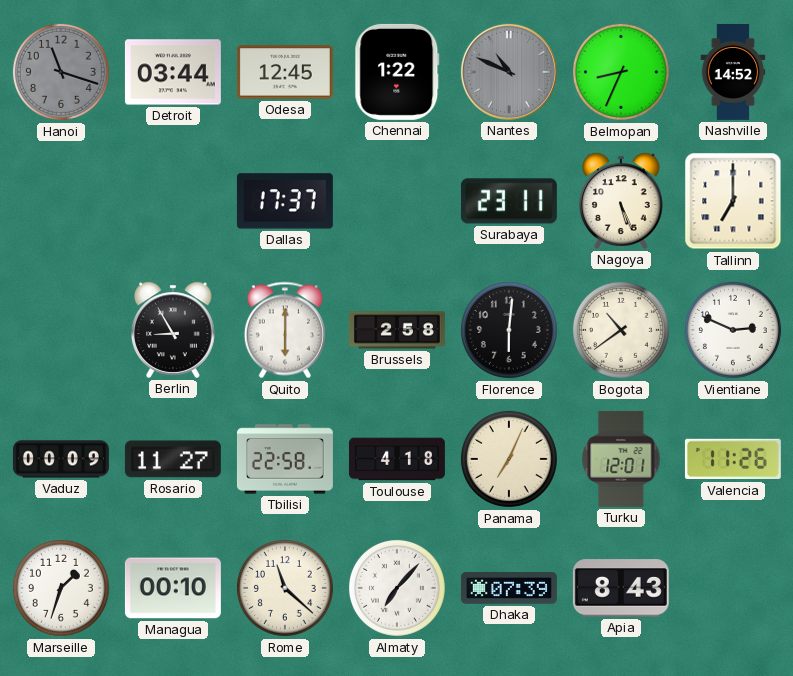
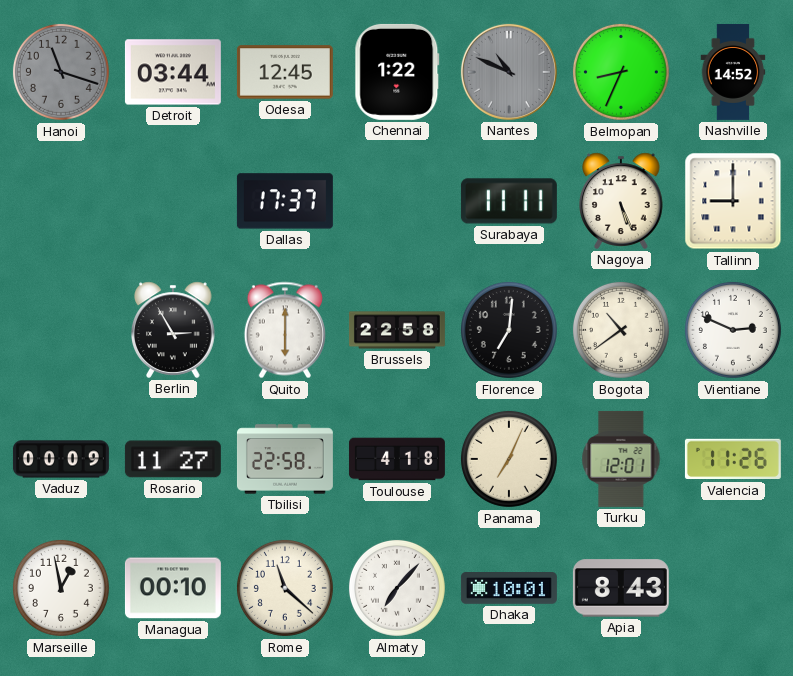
Surabaya: 23:11 -> 11:11 (509, 201)
Tallinn: 7:00 -> 9:00 (733, 201)
Berlin: 8:55 -> 2:55 (174, 330)
Brussels: 2:58 -> 22:58 (397, 330)
Florence: 6:01 -> 7:01 (509, 330)
Marseille: 1:33 -> 12:58 (61, 588)
Dhaka: 07:39 -> 10:01 (509, 588)
